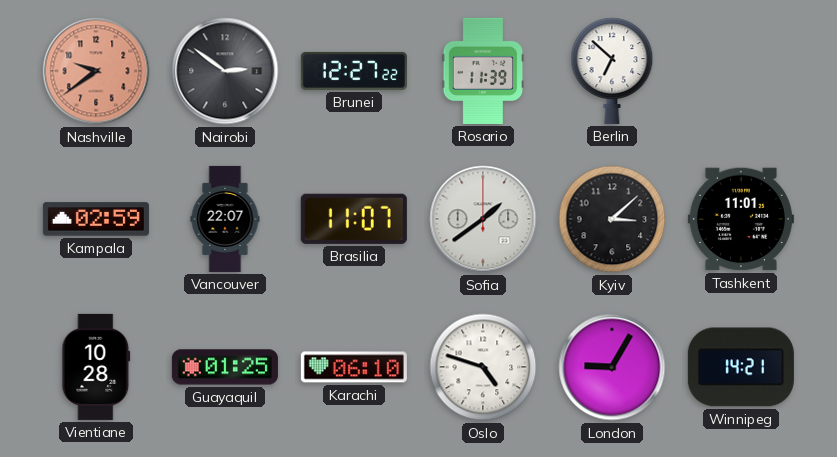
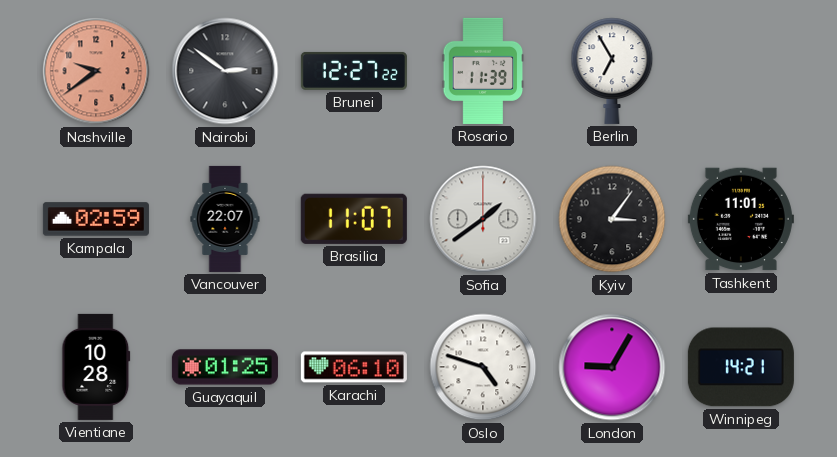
Berlin: 6:52 -> 6:55 (612, 71)
Kyiv: 3:08 -> 3:06 (612, 219)
